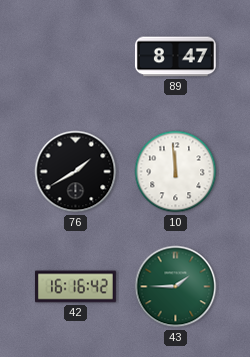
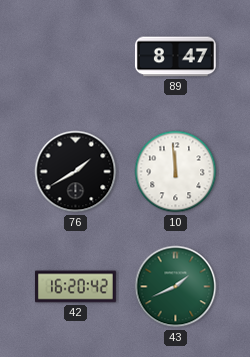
42: 16:16 -> 16:20 (76, 287)
43: 1:45 -> 1:41 (176, 287)
